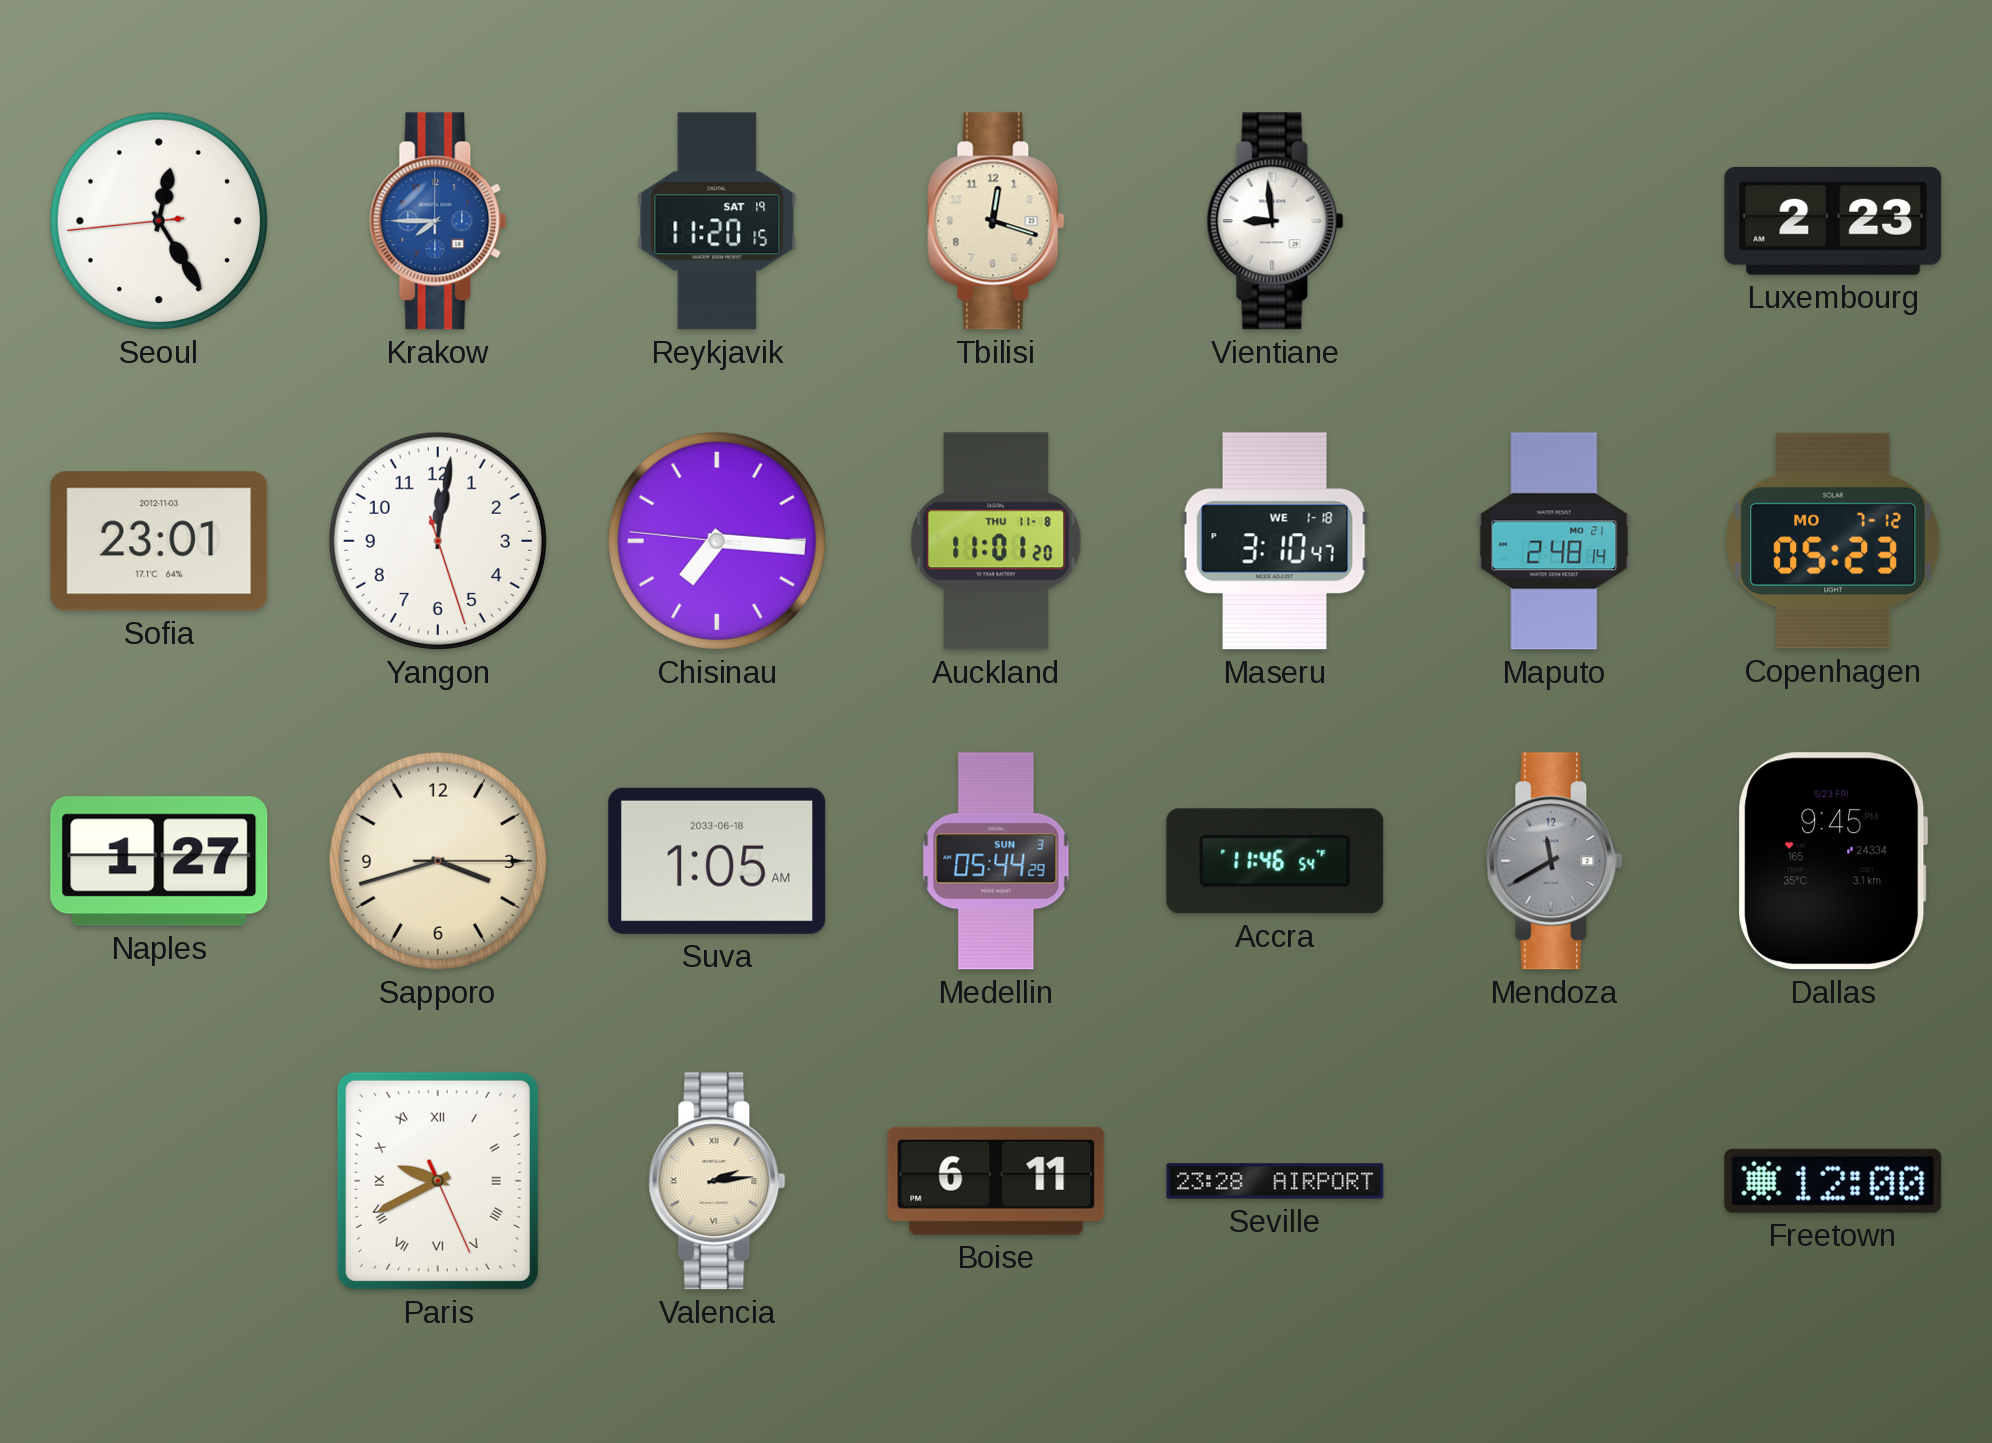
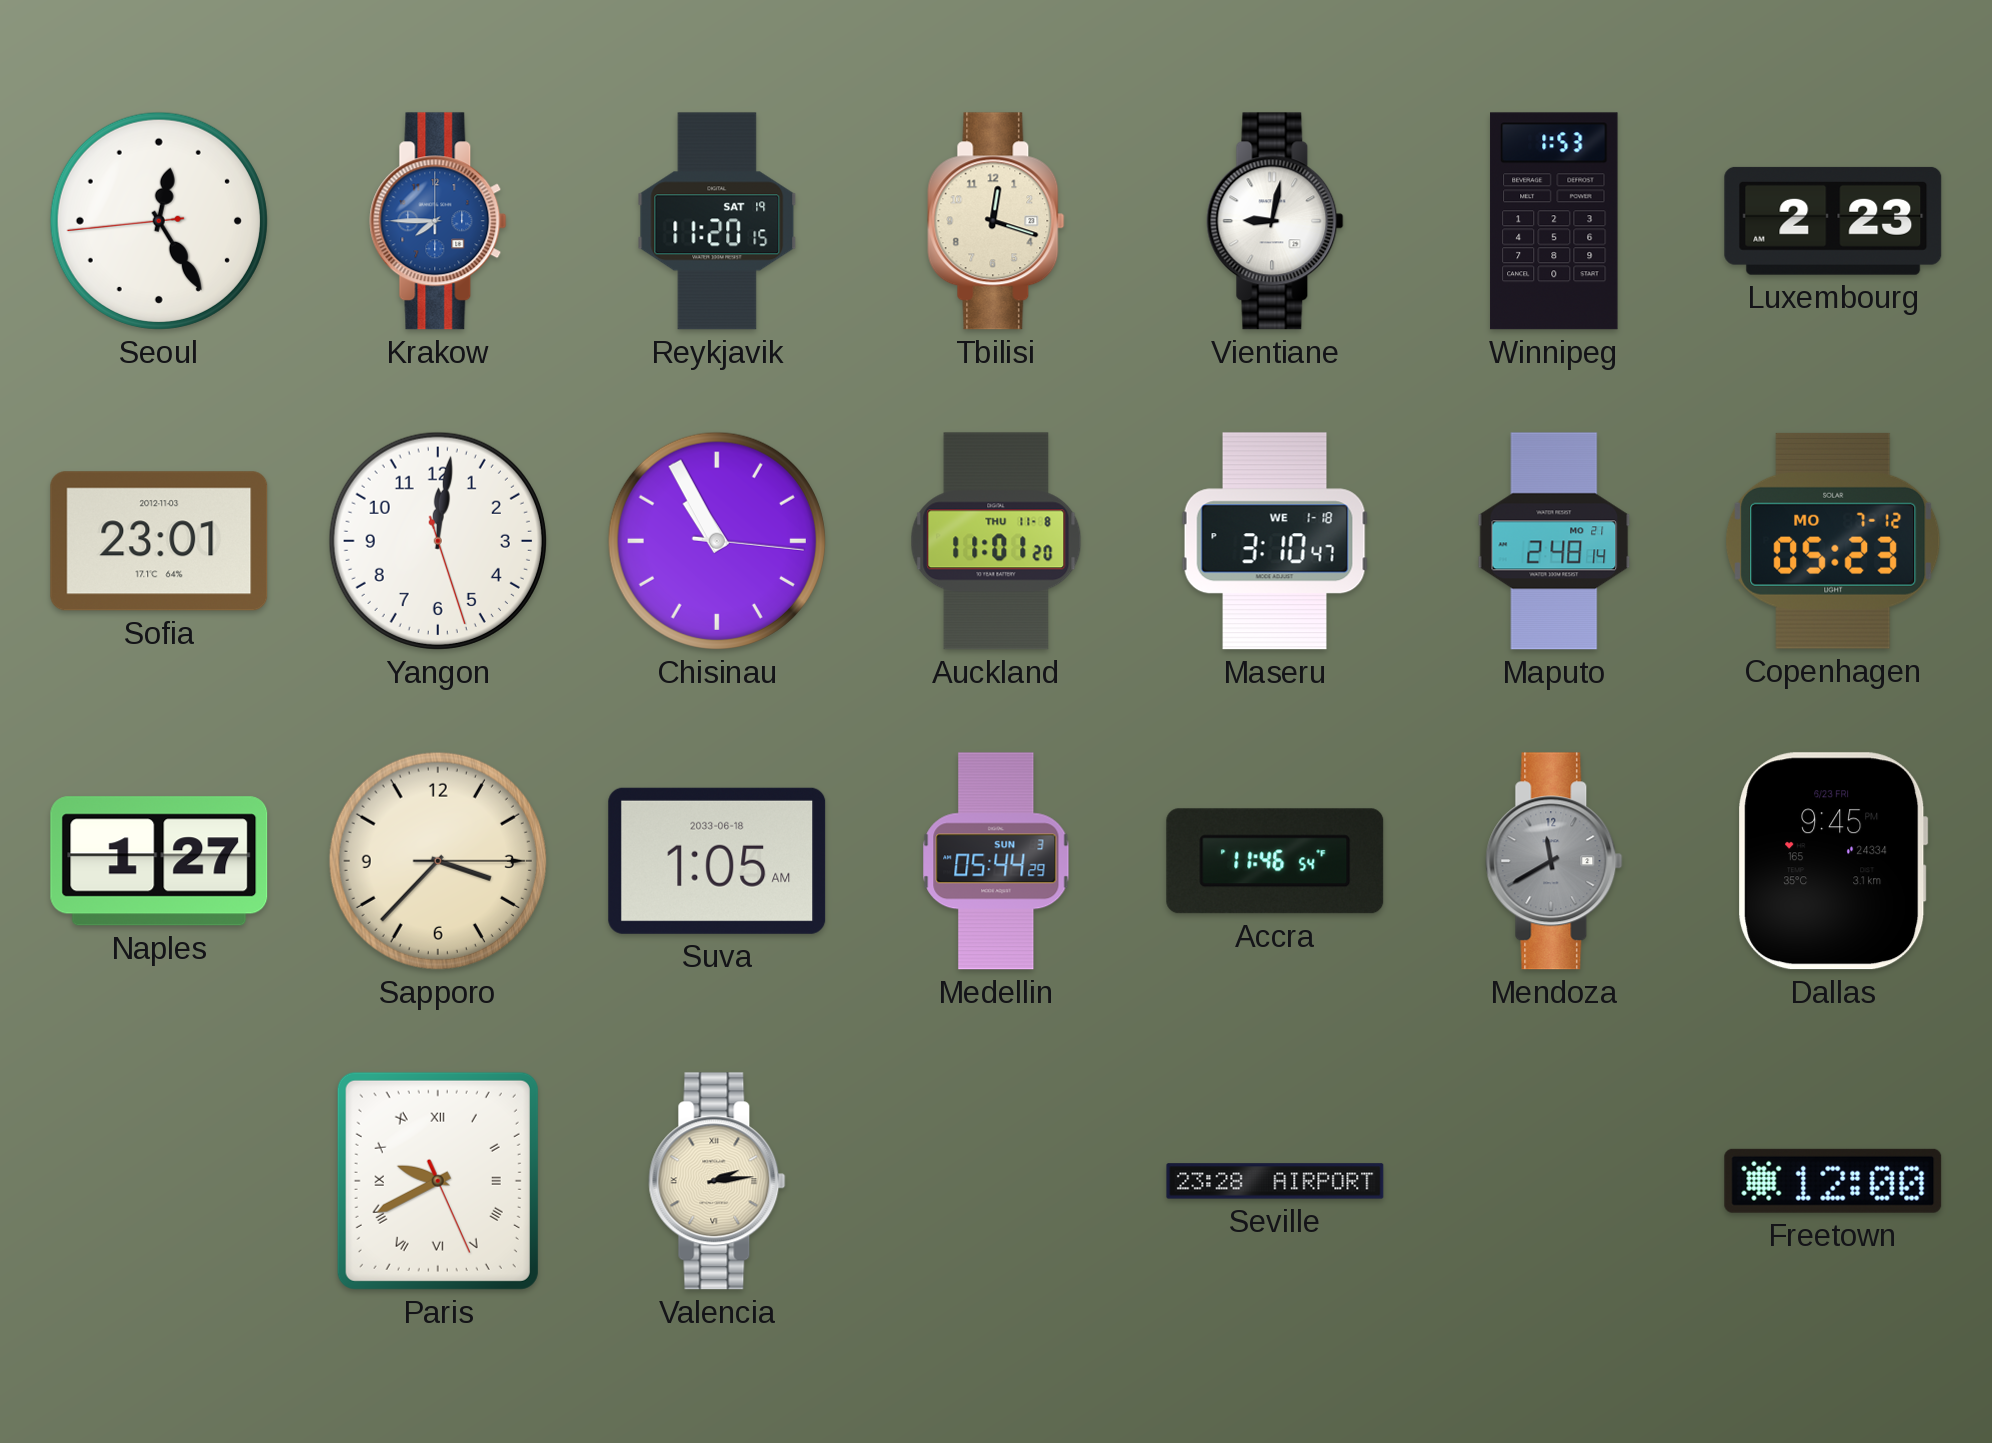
Vientiane: 8:59 -> 9:02 (1275, 221)
Winnipeg: none -> 1:53 (1554, 221)
Chisinau: 7:15 -> 10:55 (717, 541)
Sapporo: 3:42 -> 3:37 (438, 861)
Boise: 6:11 -> none (996, 1181)
